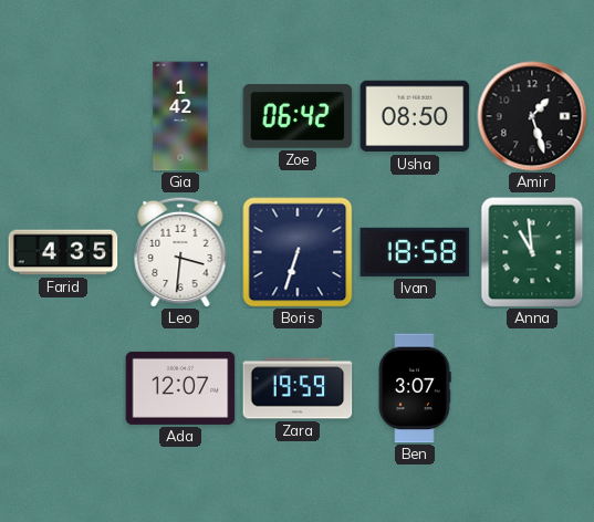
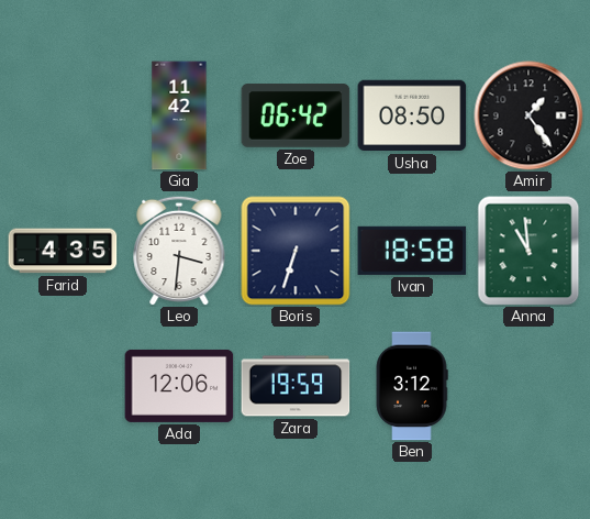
Gia: 1:42 -> 11:42 (179, 115)
Amir: 1:27 -> 1:24 (528, 115)
Ada: 12:07 -> 12:06 (179, 386)
Ben: 3:07 -> 3:12 (412, 386)
